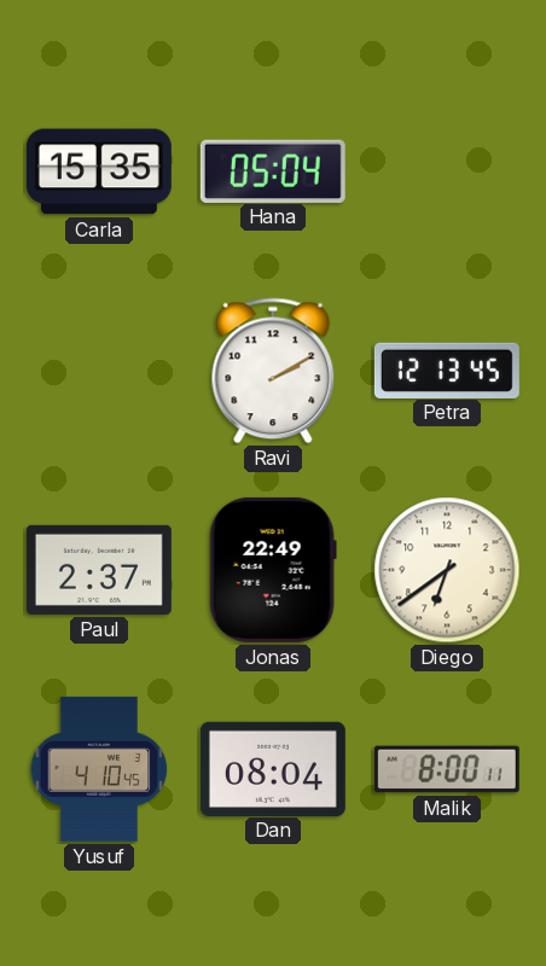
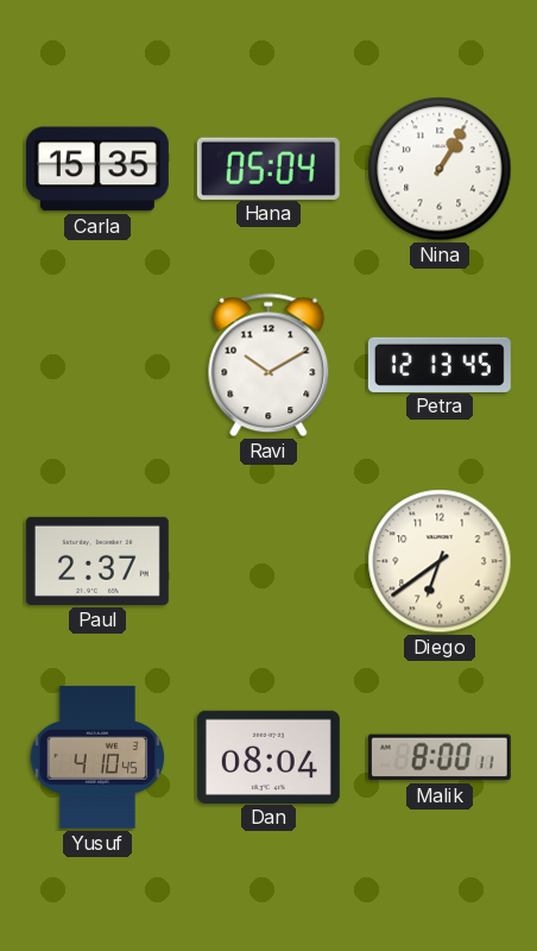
Nina: none -> 1:05 (440, 169)
Ravi: 2:10 -> 10:10 (268, 365)
Jonas: 22:49 -> none (273, 570)
